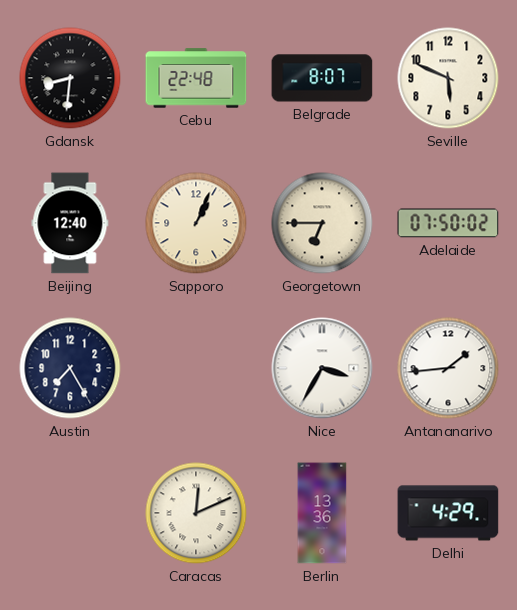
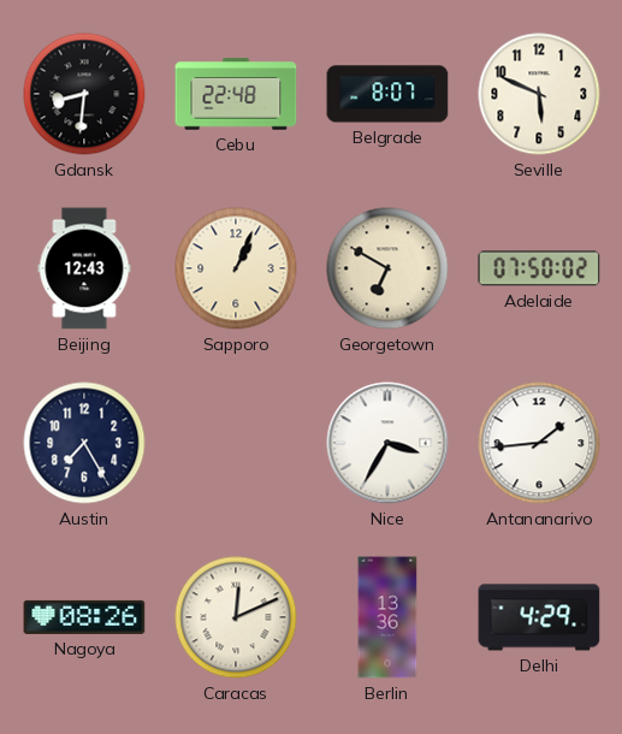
Beijing: 12:40 -> 12:43 (84, 268)
Georgetown: 6:45 -> 6:50 (387, 268)
Nagoya: none -> 08:26 (84, 617)
